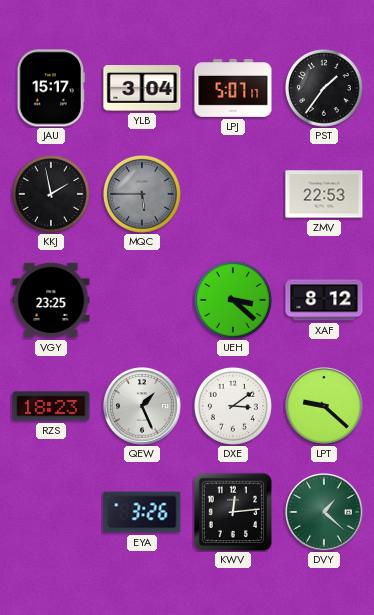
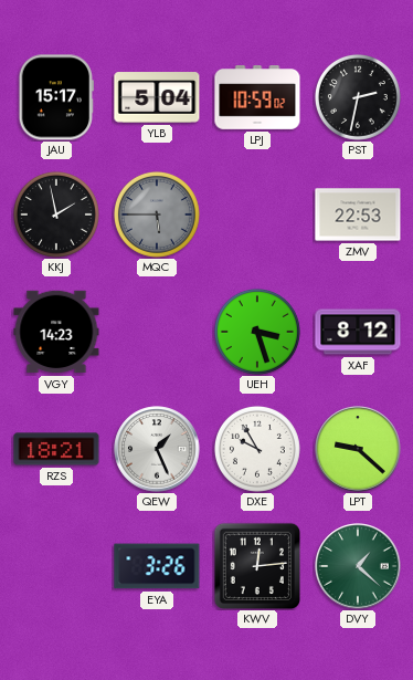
YLB: 3:04 -> 5:04 (157, 97)
LPJ: 5:07 -> 10:59 (257, 98)
PST: 1:36 -> 2:32 (358, 97)
VGY: 23:25 -> 14:23 (56, 332)
UEH: 3:22 -> 3:27 (257, 332)
RZS: 18:23 -> 18:21 (56, 449)
DXE: 3:09 -> 9:55 (257, 449)
